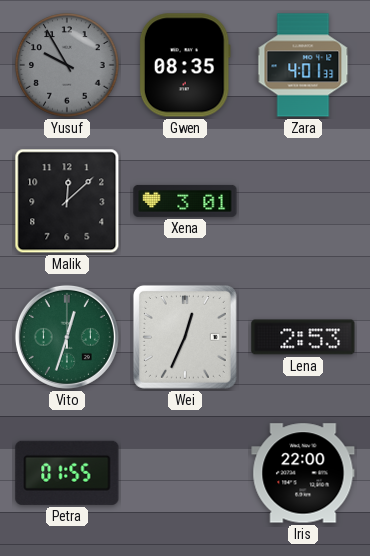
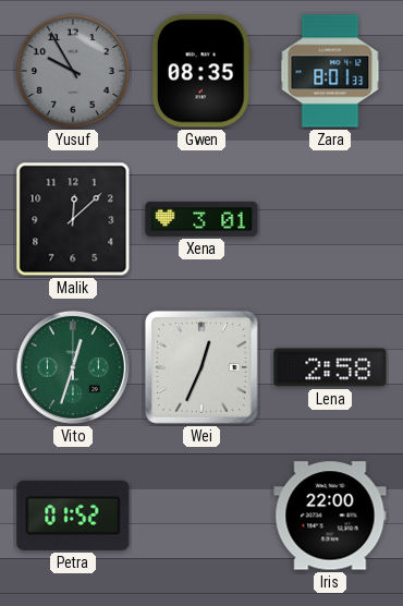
Zara: 4:01 -> 8:01 (330, 71)
Lena: 2:53 -> 2:58 (330, 367)
Petra: 01:55 -> 01:52 (73, 516)
